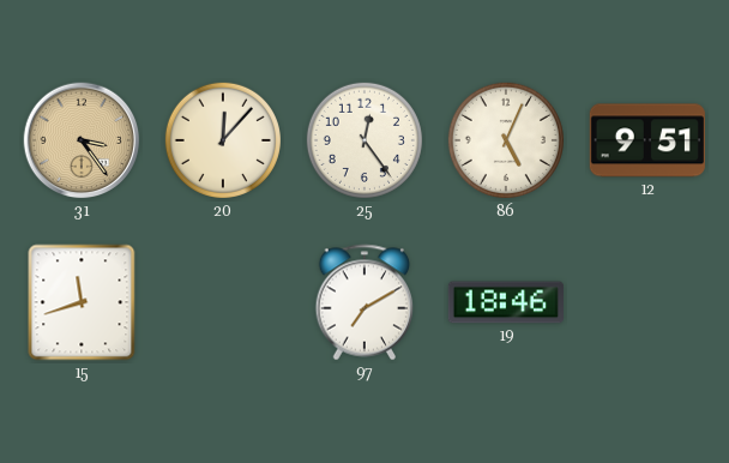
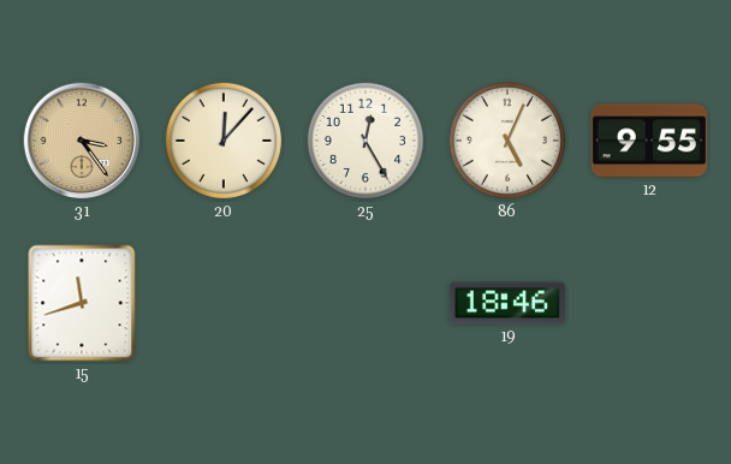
25: 12:24 -> 12:25 (365, 141)
12: 9:51 -> 9:55 (649, 141)
97: 7:10 -> none (365, 302)
